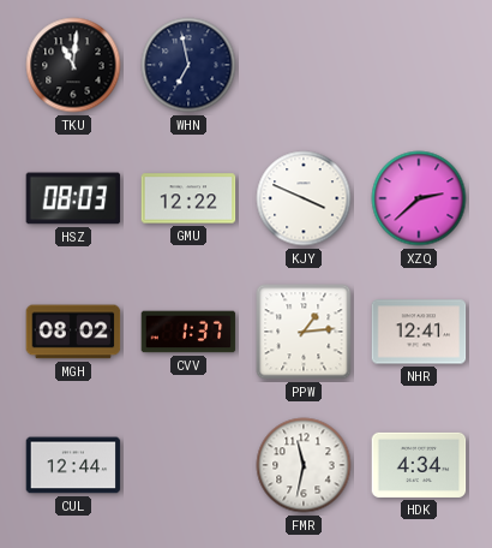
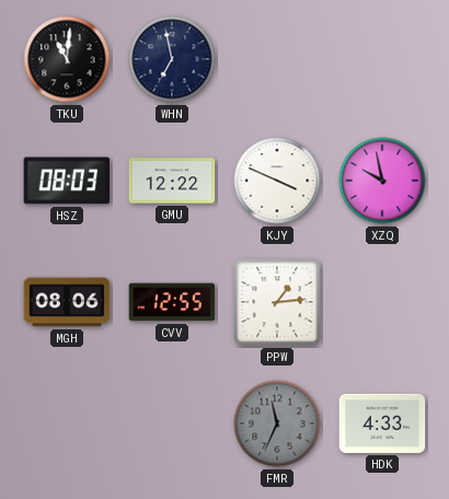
XZQ: 2:38 -> 9:58 (382, 181)
MGH: 08:02 -> 08:06 (67, 302)
CVV: 1:37 -> 12:55 (172, 302)
NHR: 12:41 -> none (419, 332)
CUL: 12:44 -> none (73, 465)
FMR: 11:32 -> 11:34 (277, 423)
FMR dial: white -> grey (277, 423)
HDK: 4:34 -> 4:33 (382, 423)
